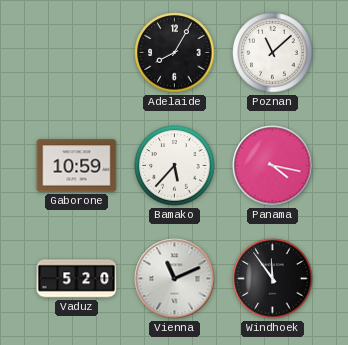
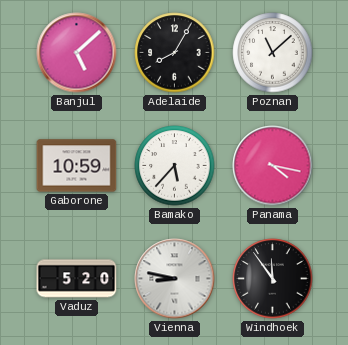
Banjul: none -> 5:08 (77, 53)
Vienna: 11:11 -> 8:47 (175, 279)
